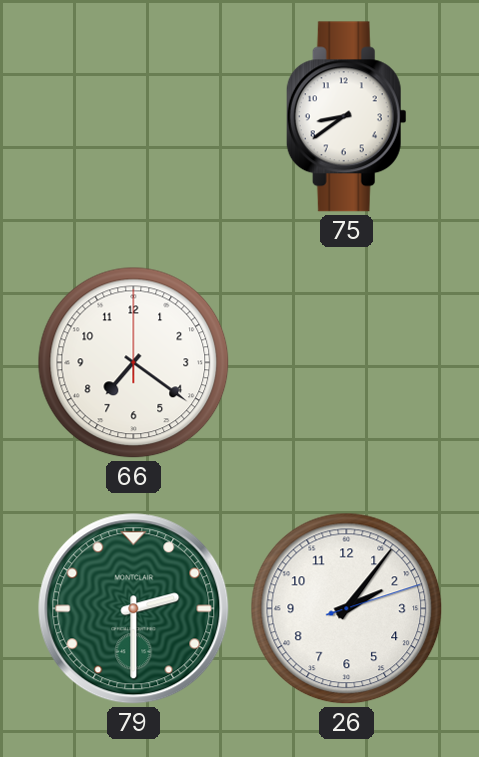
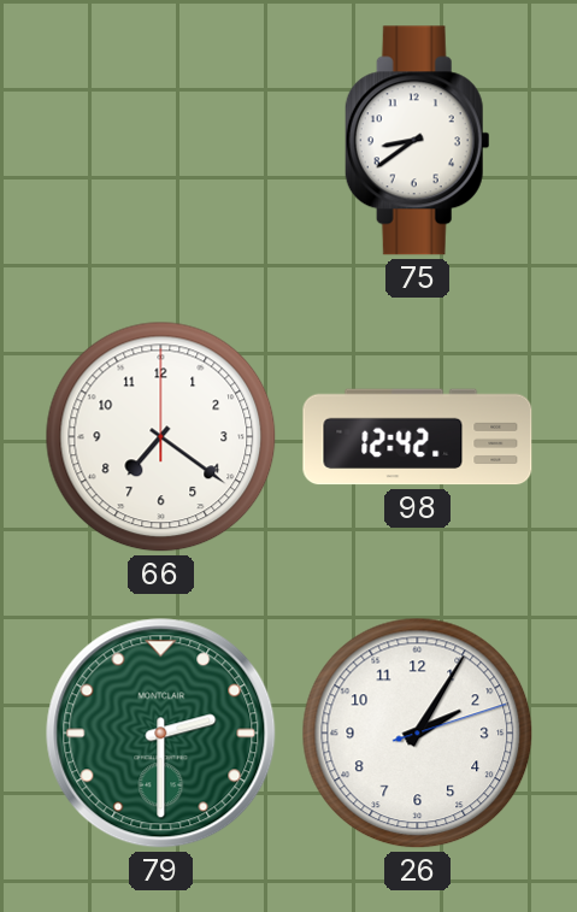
98: none -> 12:42 (418, 437)
26: 2:06 -> 2:05 (418, 734)
